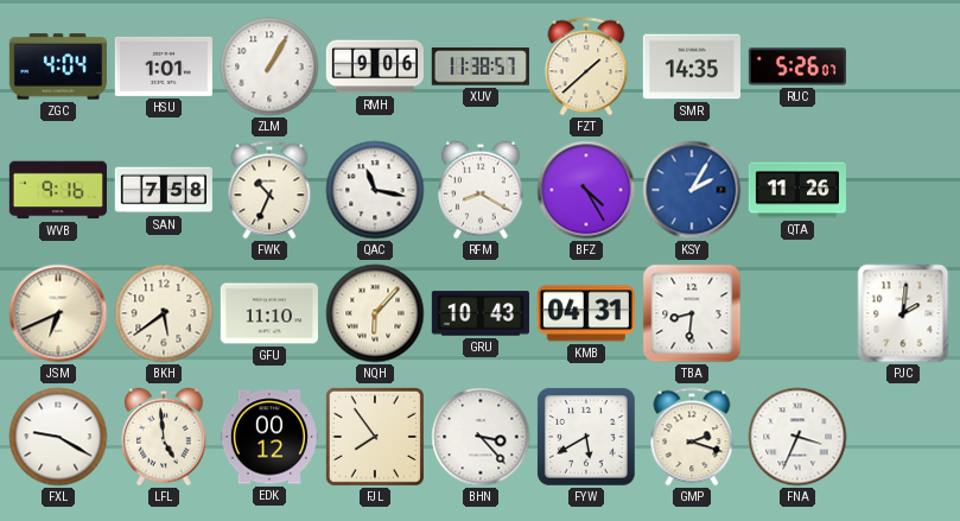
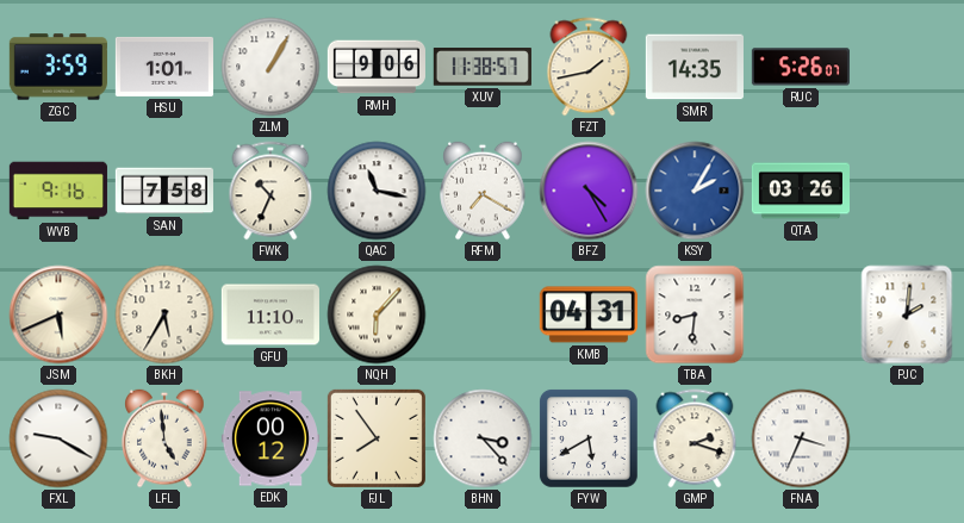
ZGC: 4:04 -> 3:59 (58, 67)
FZT: 1:38 -> 1:43 (589, 67)
RFM: 8:20 -> 7:20 (483, 191)
QTA: 11:26 -> 03:26 (800, 191)
JSM: 6:41 -> 5:41 (58, 315)
BKH: 5:39 -> 5:35 (164, 315)
GRU: 10:43 -> none (481, 313)
